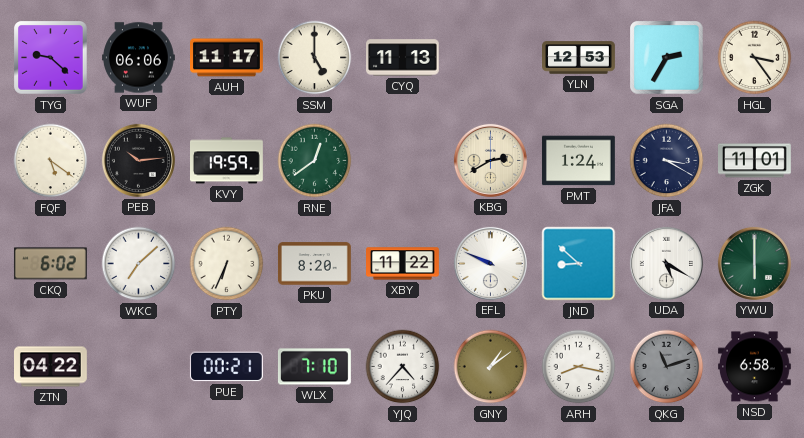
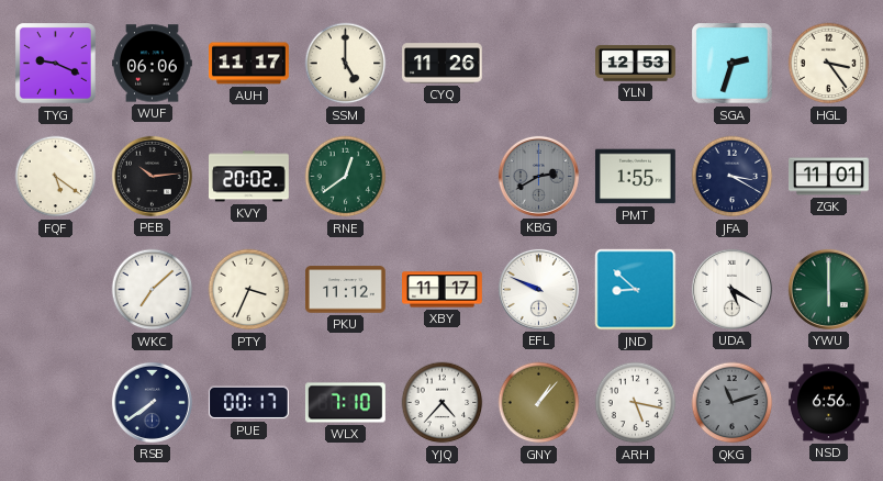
TYG: 9:22 -> 9:19 (56, 64)
CYQ: 11:13 -> 11:26 (443, 64)
SGA: 2:35 -> 2:33 (733, 64)
KVY: 19:59 -> 20:02 (249, 177)
KBG dial: cream -> grey (538, 176)
PMT: 1:24 -> 1:55 (635, 177)
CKQ: 6:02 -> none (50, 264)
PTY: 6:34 -> 3:34 (249, 290)
PKU: 8:20 -> 11:12 (346, 290)
XBY: 11:22 -> 11:17 (443, 290)
ZTN: 04:22 -> none (51, 367)
RSB: none -> 7:39 (152, 402)
PUE: 00:21 -> 00:17 (248, 403)
GNY: 1:09 -> 1:07 (539, 403)
ARH: 8:17 -> 5:17 (636, 403)
NSD: 6:58 -> 6:56 (828, 403)
